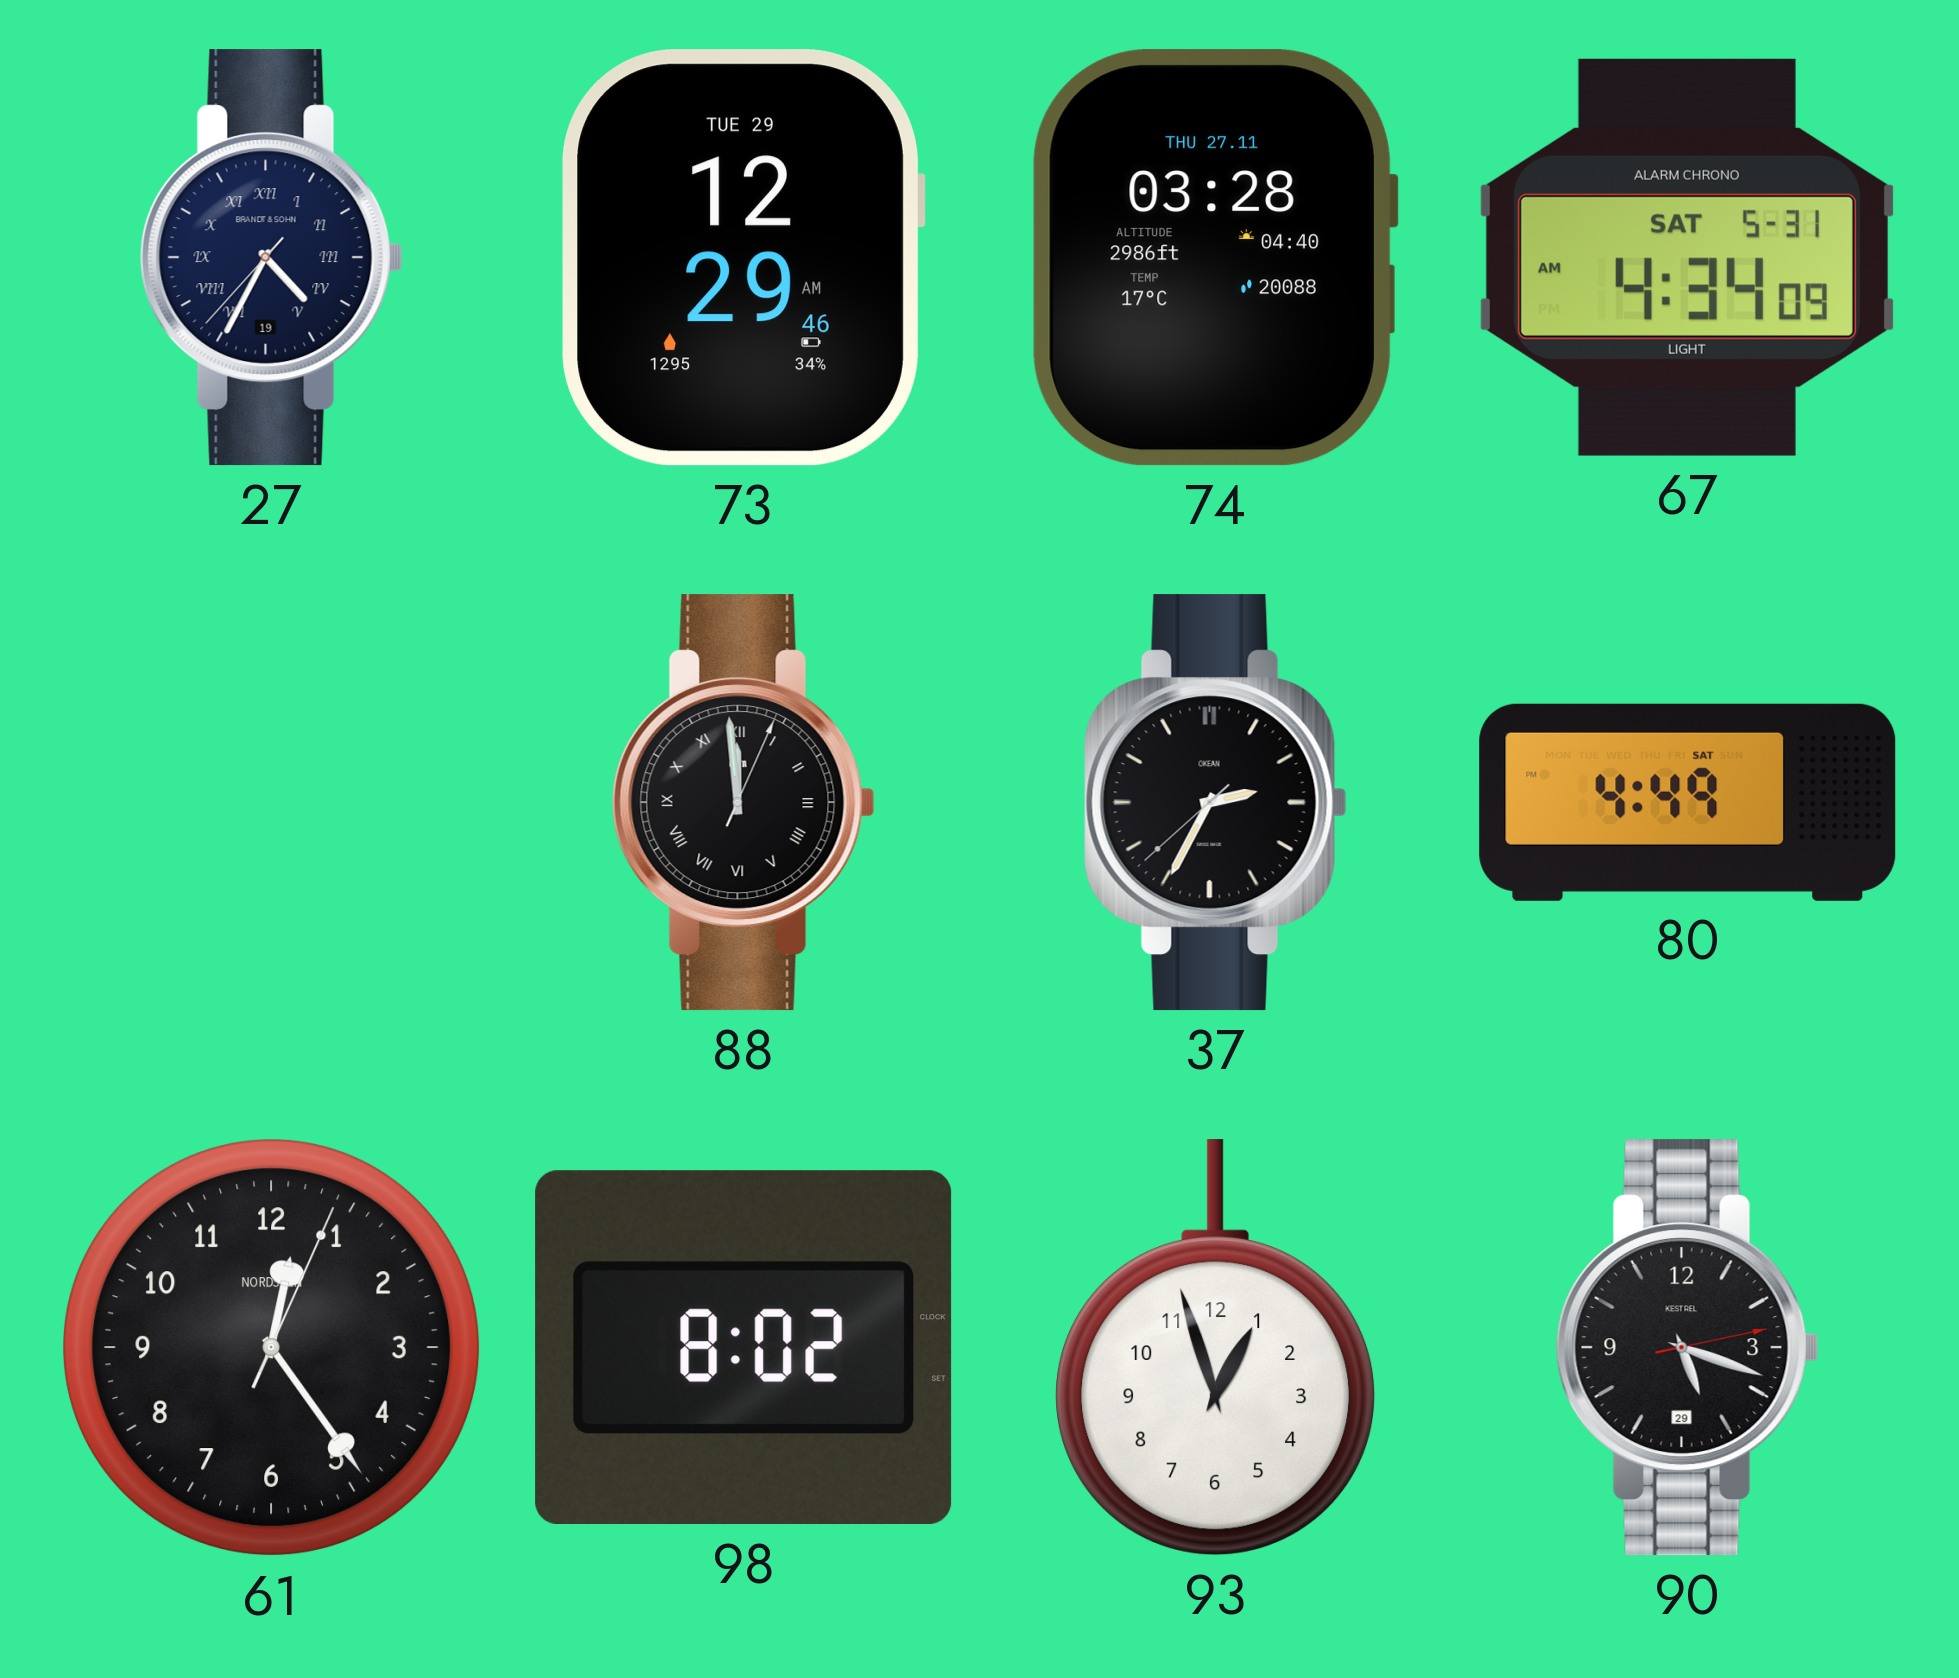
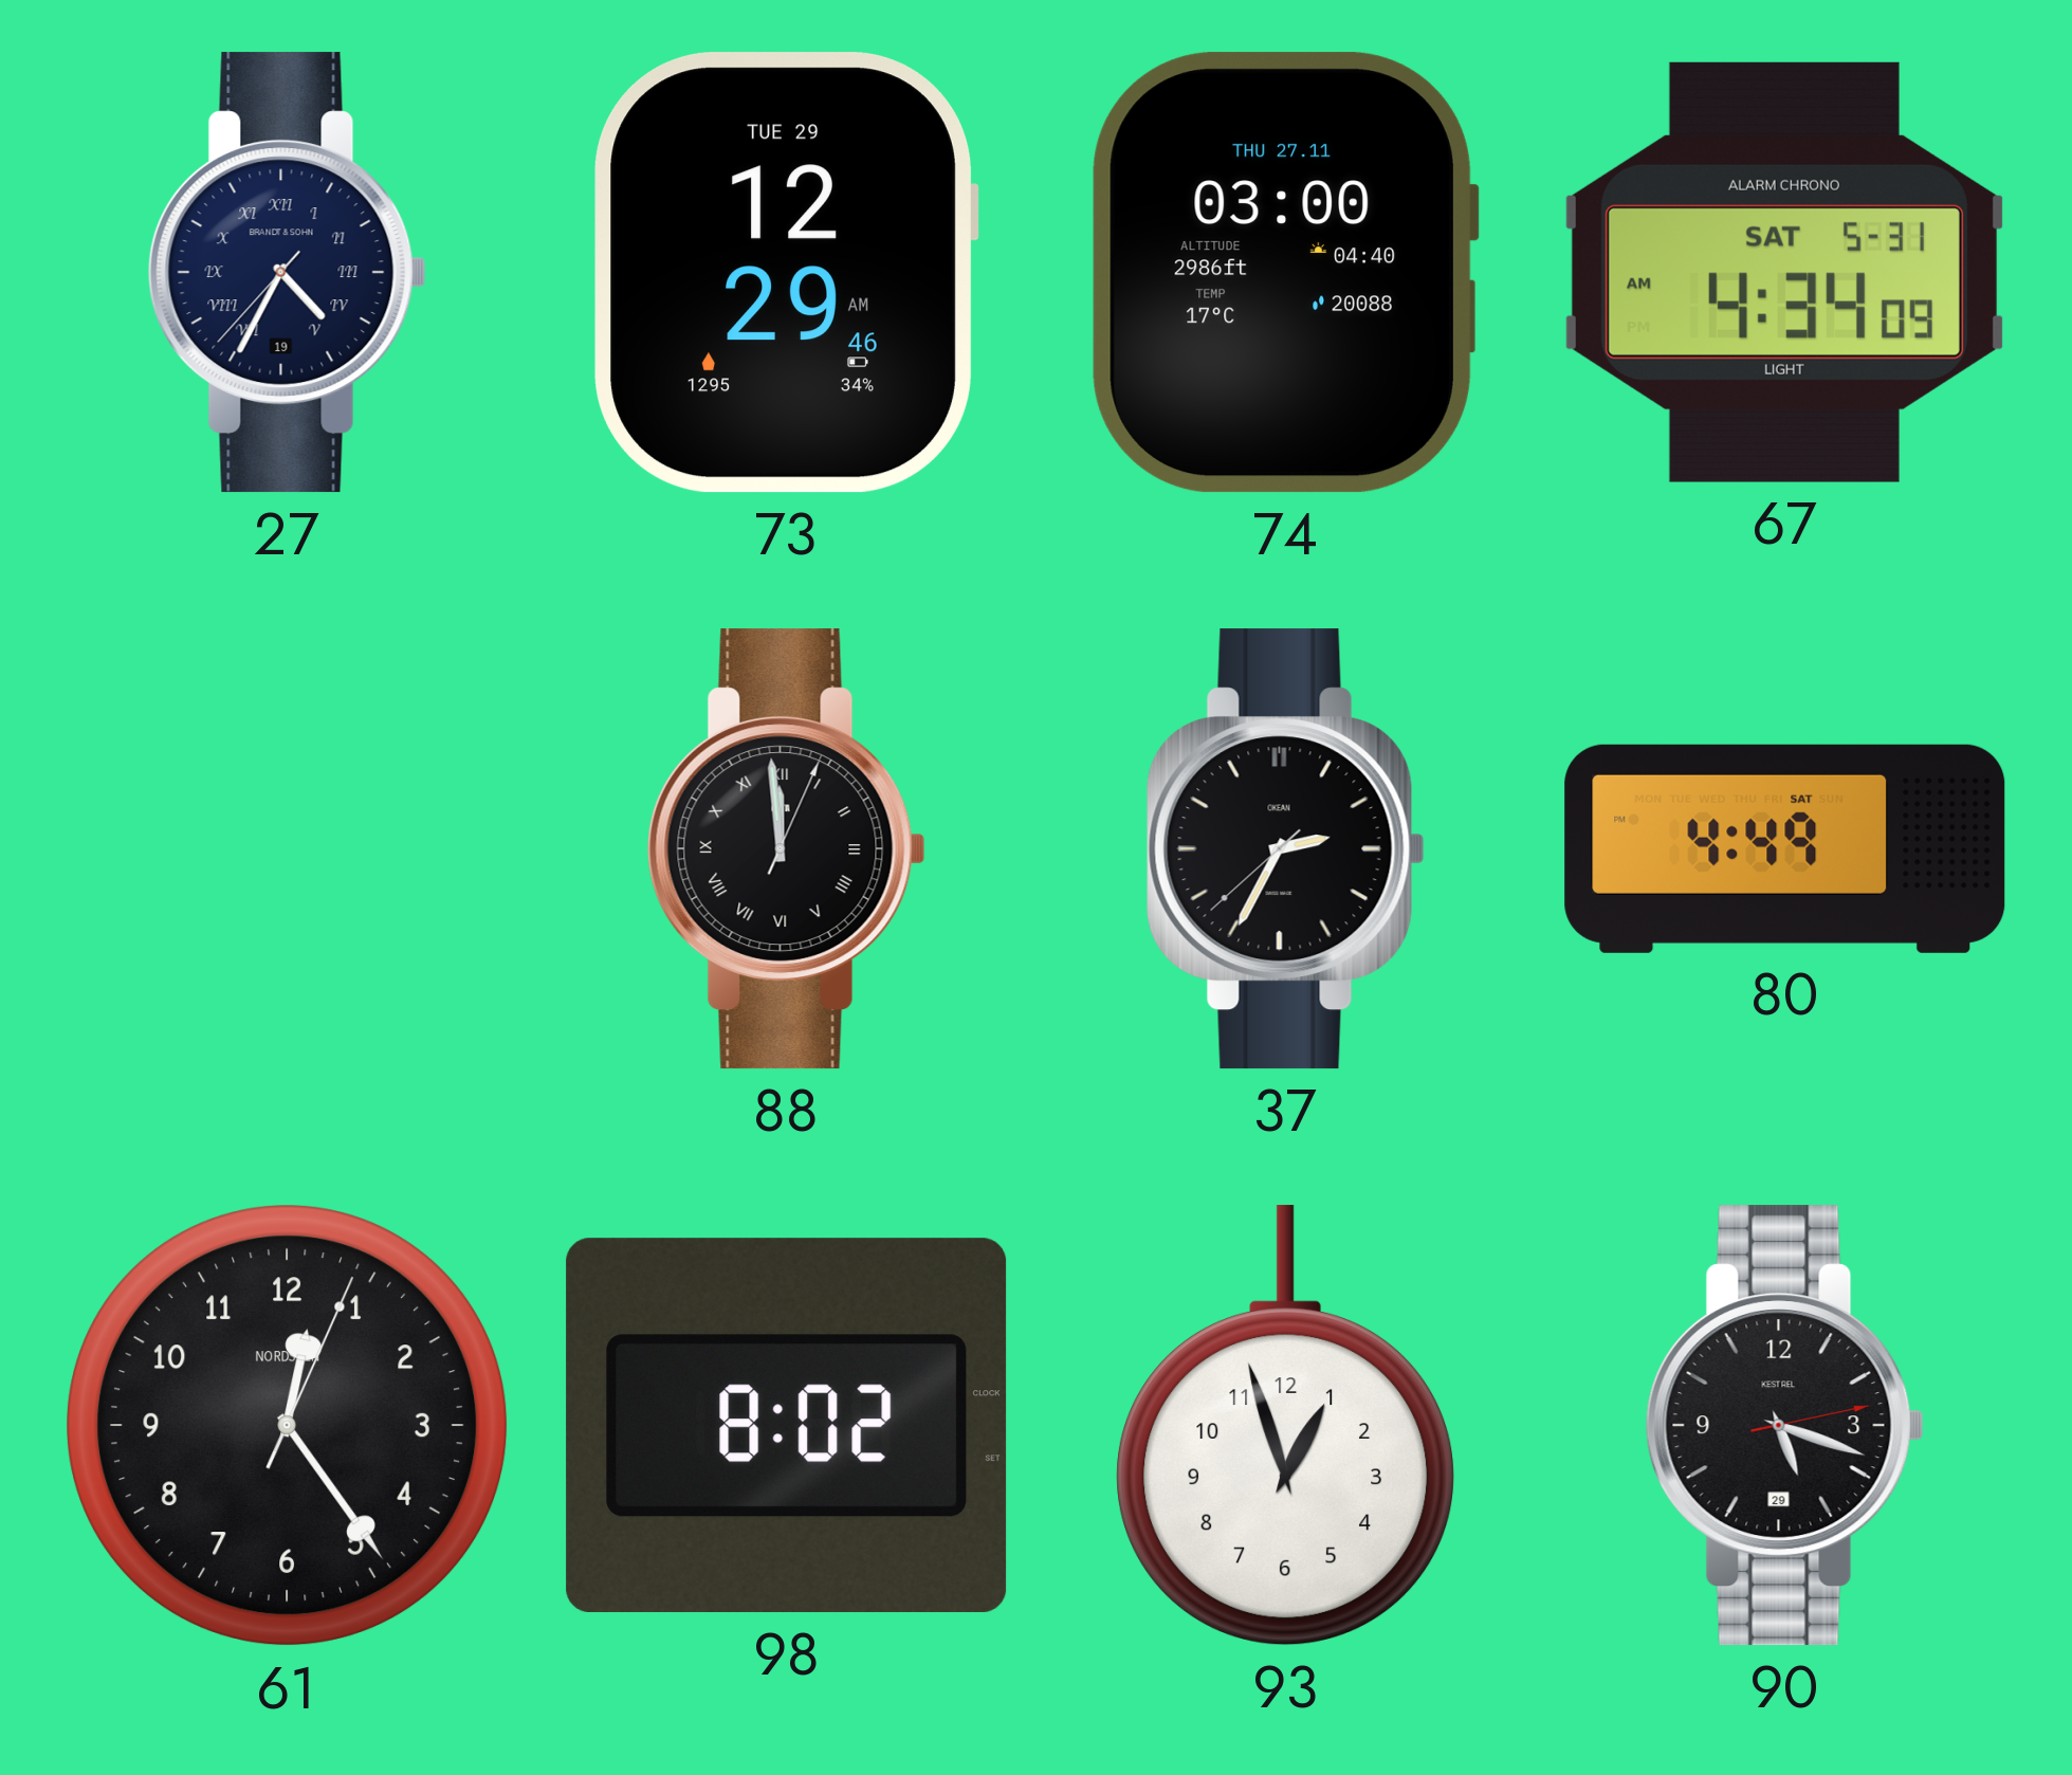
74: 03:28 -> 03:00 (1285, 273)
